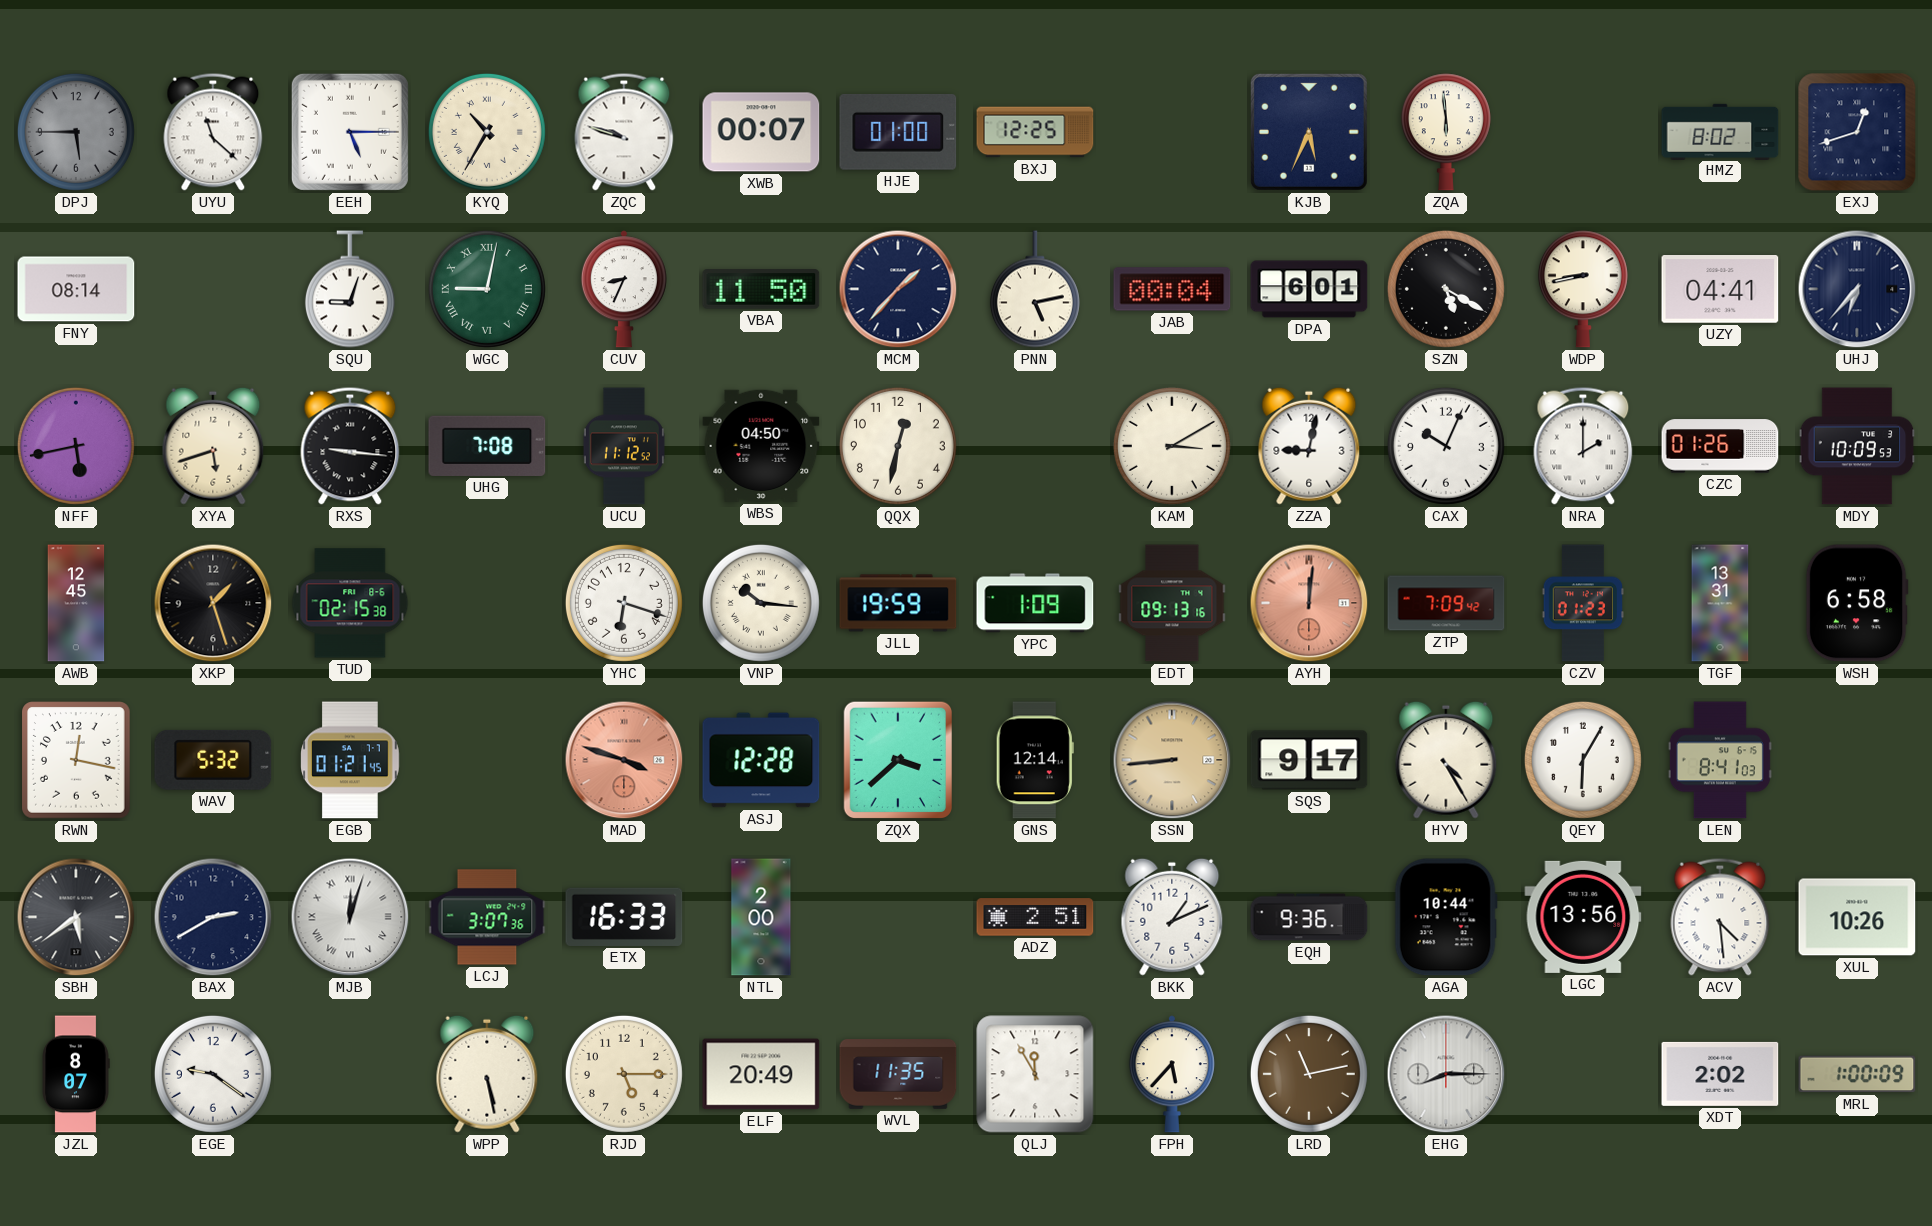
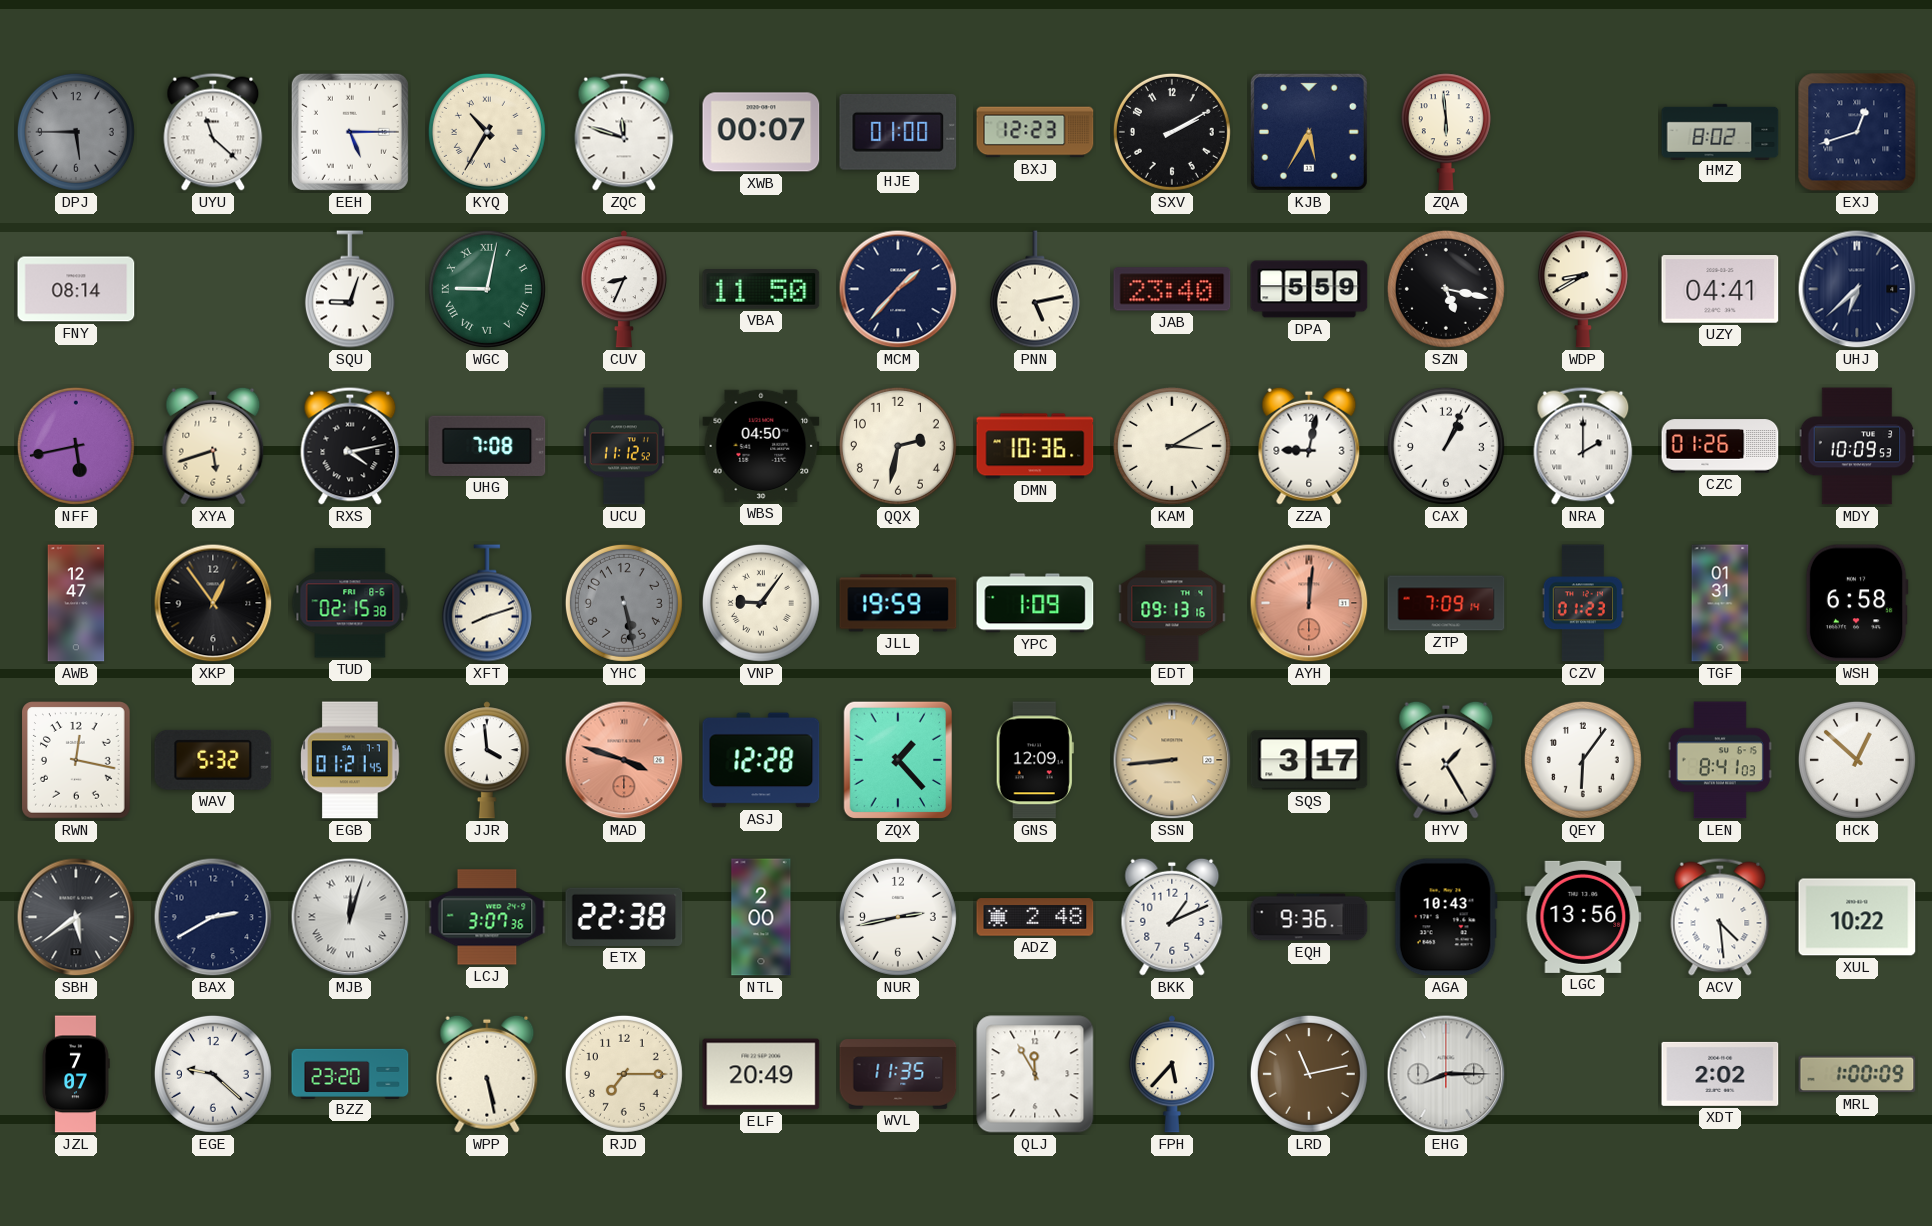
ZQC: 9:48 -> 11:48 (624, 132)
BXJ: 12:25 -> 12:23 (1035, 132)
SXV: none -> 2:10 (1172, 132)
KJB: 5:34 -> 5:35 (1309, 132)
JAB: 00:04 -> 23:40 (1172, 289)
DPA: 6:01 -> 5:59 (1309, 289)
SZN: 5:20 -> 5:17 (1446, 289)
WDP: 8:43 -> 8:40 (1583, 289)
UHJ: 6:37 -> 6:38 (1857, 289)
RXS: 9:16 -> 4:13 (350, 446)
QQX: 12:32 -> 2:32 (898, 446)
DMN: none -> 10:36 (1035, 446)
CAX: 10:04 -> 1:04 (1446, 446)
AWB: 12:45 -> 12:47 (76, 603)
XKP: 1:27 -> 12:54 (213, 603)
XFT: none -> 8:12 (487, 603)
YHC: 6:18 -> 5:28 (624, 603)
YHC dial: white -> grey (624, 603)
VNP: 10:16 -> 9:06 (761, 603)
ZTP: 7:09:42 -> 7:09:14 (1446, 603)
TGF: 13:31 -> 01:31 (1720, 603)
JJR: none -> 3:59 (487, 760)
ZQX: 3:38 -> 1:23 (897, 760)
GNS: 12:14 -> 12:09 (1035, 760)
SQS: 9:17 -> 3:17 (1309, 760)
HYV: 4:25 -> 1:25 (1446, 760)
QEY: 6:05 -> 6:06 (1583, 760)
HCK: none -> 12:52 (1857, 760)
ETX: 16:33 -> 22:38 (624, 917)
NUR: none -> 2:43 (898, 917)
ADZ: 2:51 -> 2:48 (1035, 917)
AGA: 10:44 -> 10:43 (1446, 917)
XUL: 10:26 -> 10:22 (1857, 917)
JZL: 8:07 -> 7:07 (76, 1074)
EGE: 9:21 -> 9:22 (213, 1074)
BZZ: none -> 23:20 (350, 1073)
RJD: 5:15 -> 7:15 (624, 1074)
